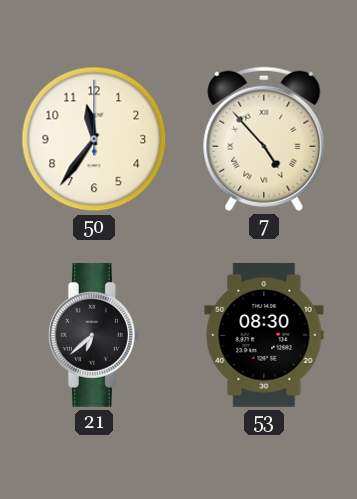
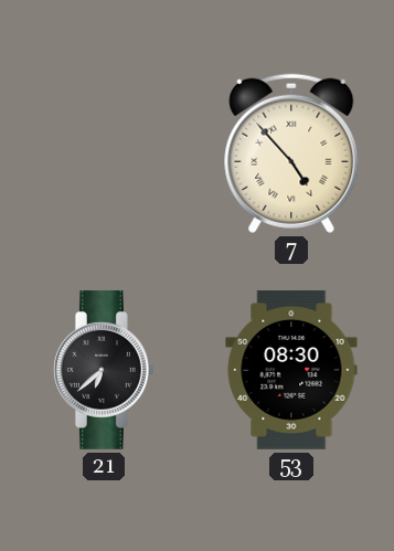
50: 11:36 -> none (94, 139)
